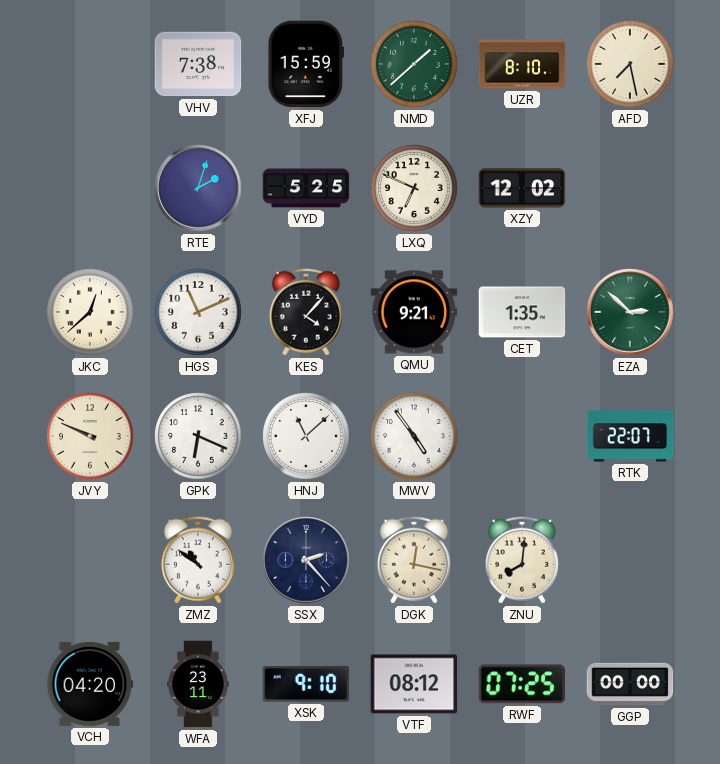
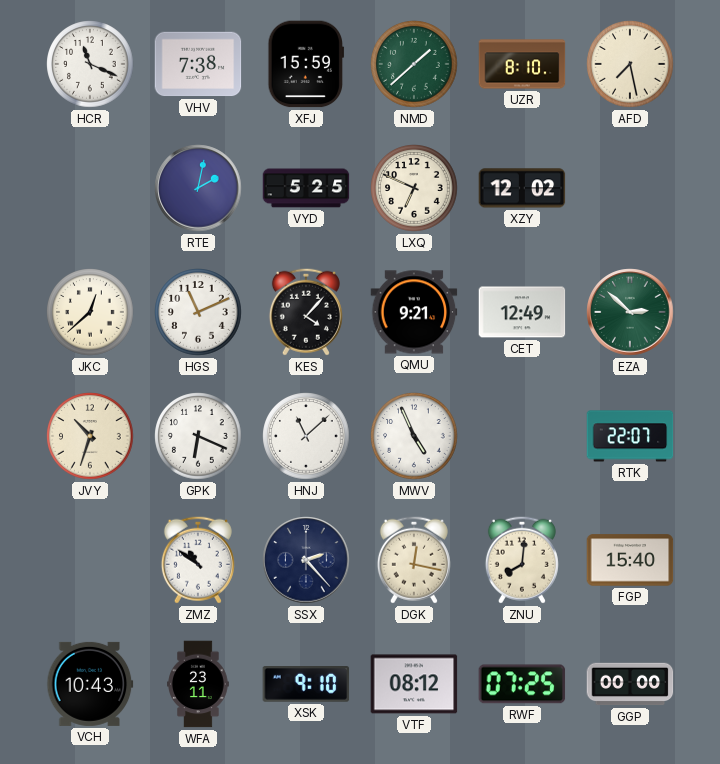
HCR: none -> 11:19 (90, 64)
RTE: 2:03 -> 2:02 (198, 188)
CET: 1:35 -> 12:49 (522, 312)
JVY: 9:49 -> 10:33 (90, 436)
MWV: 4:54 -> 4:56 (414, 436)
FGP: none -> 15:40 (630, 560)
VCH: 04:20 -> 10:43 (90, 684)
